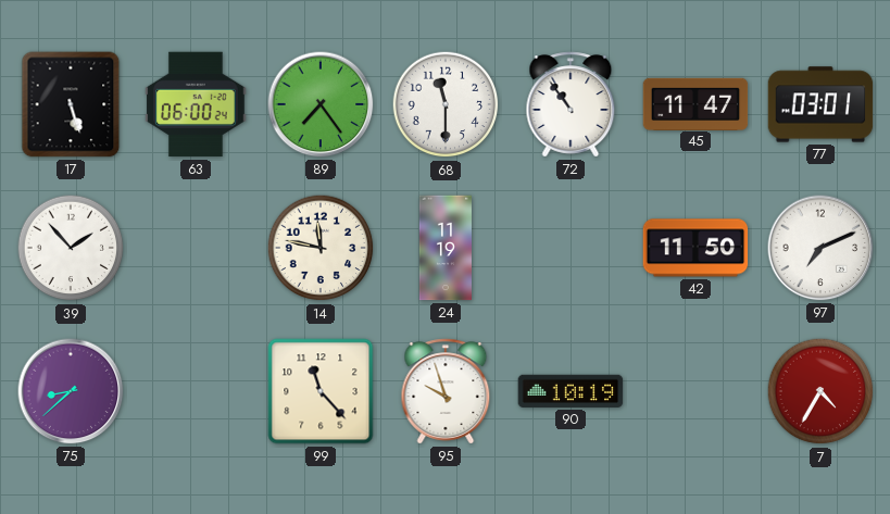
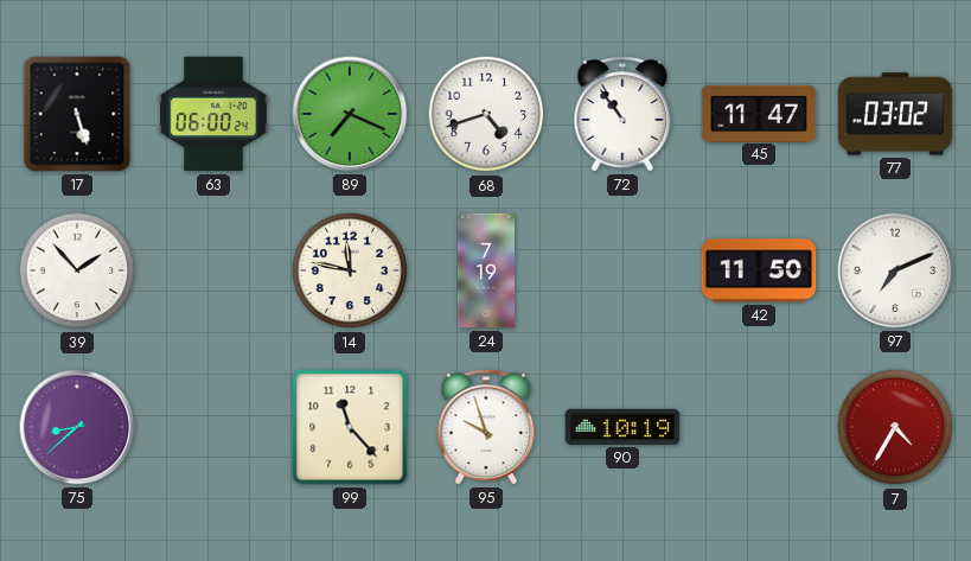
89: 7:24 -> 7:19 (350, 114)
68: 11:30 -> 4:42 (486, 114)
77: 03:01 -> 03:02 (895, 114)
24: 11:19 -> 7:19 (486, 270)
